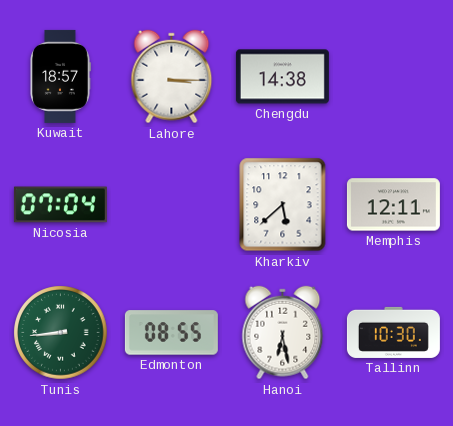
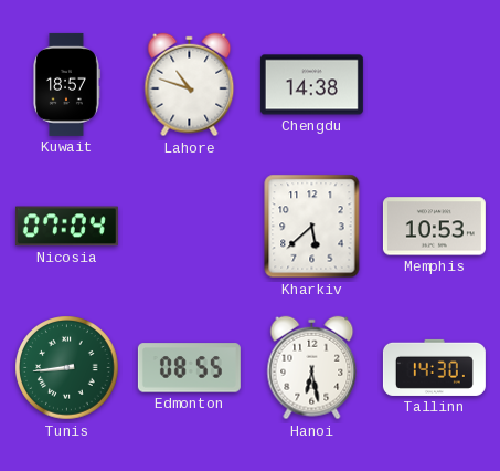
Lahore: 3:15 -> 10:48 (190, 85)
Memphis: 12:11 -> 10:53 (434, 227)
Tallinn: 10:30 -> 14:30 (434, 367)
